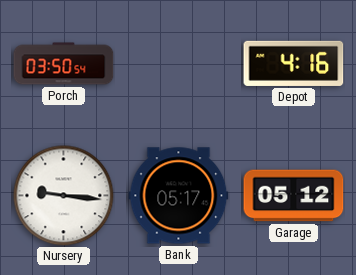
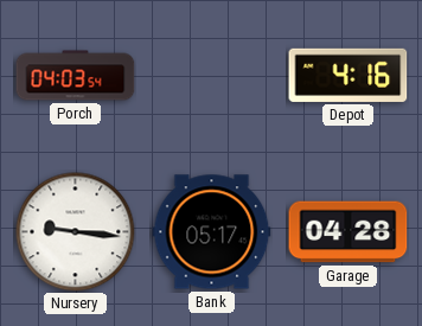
Porch: 03:50 -> 04:03 (76, 76)
Garage: 05:12 -> 04:28 (349, 232)
